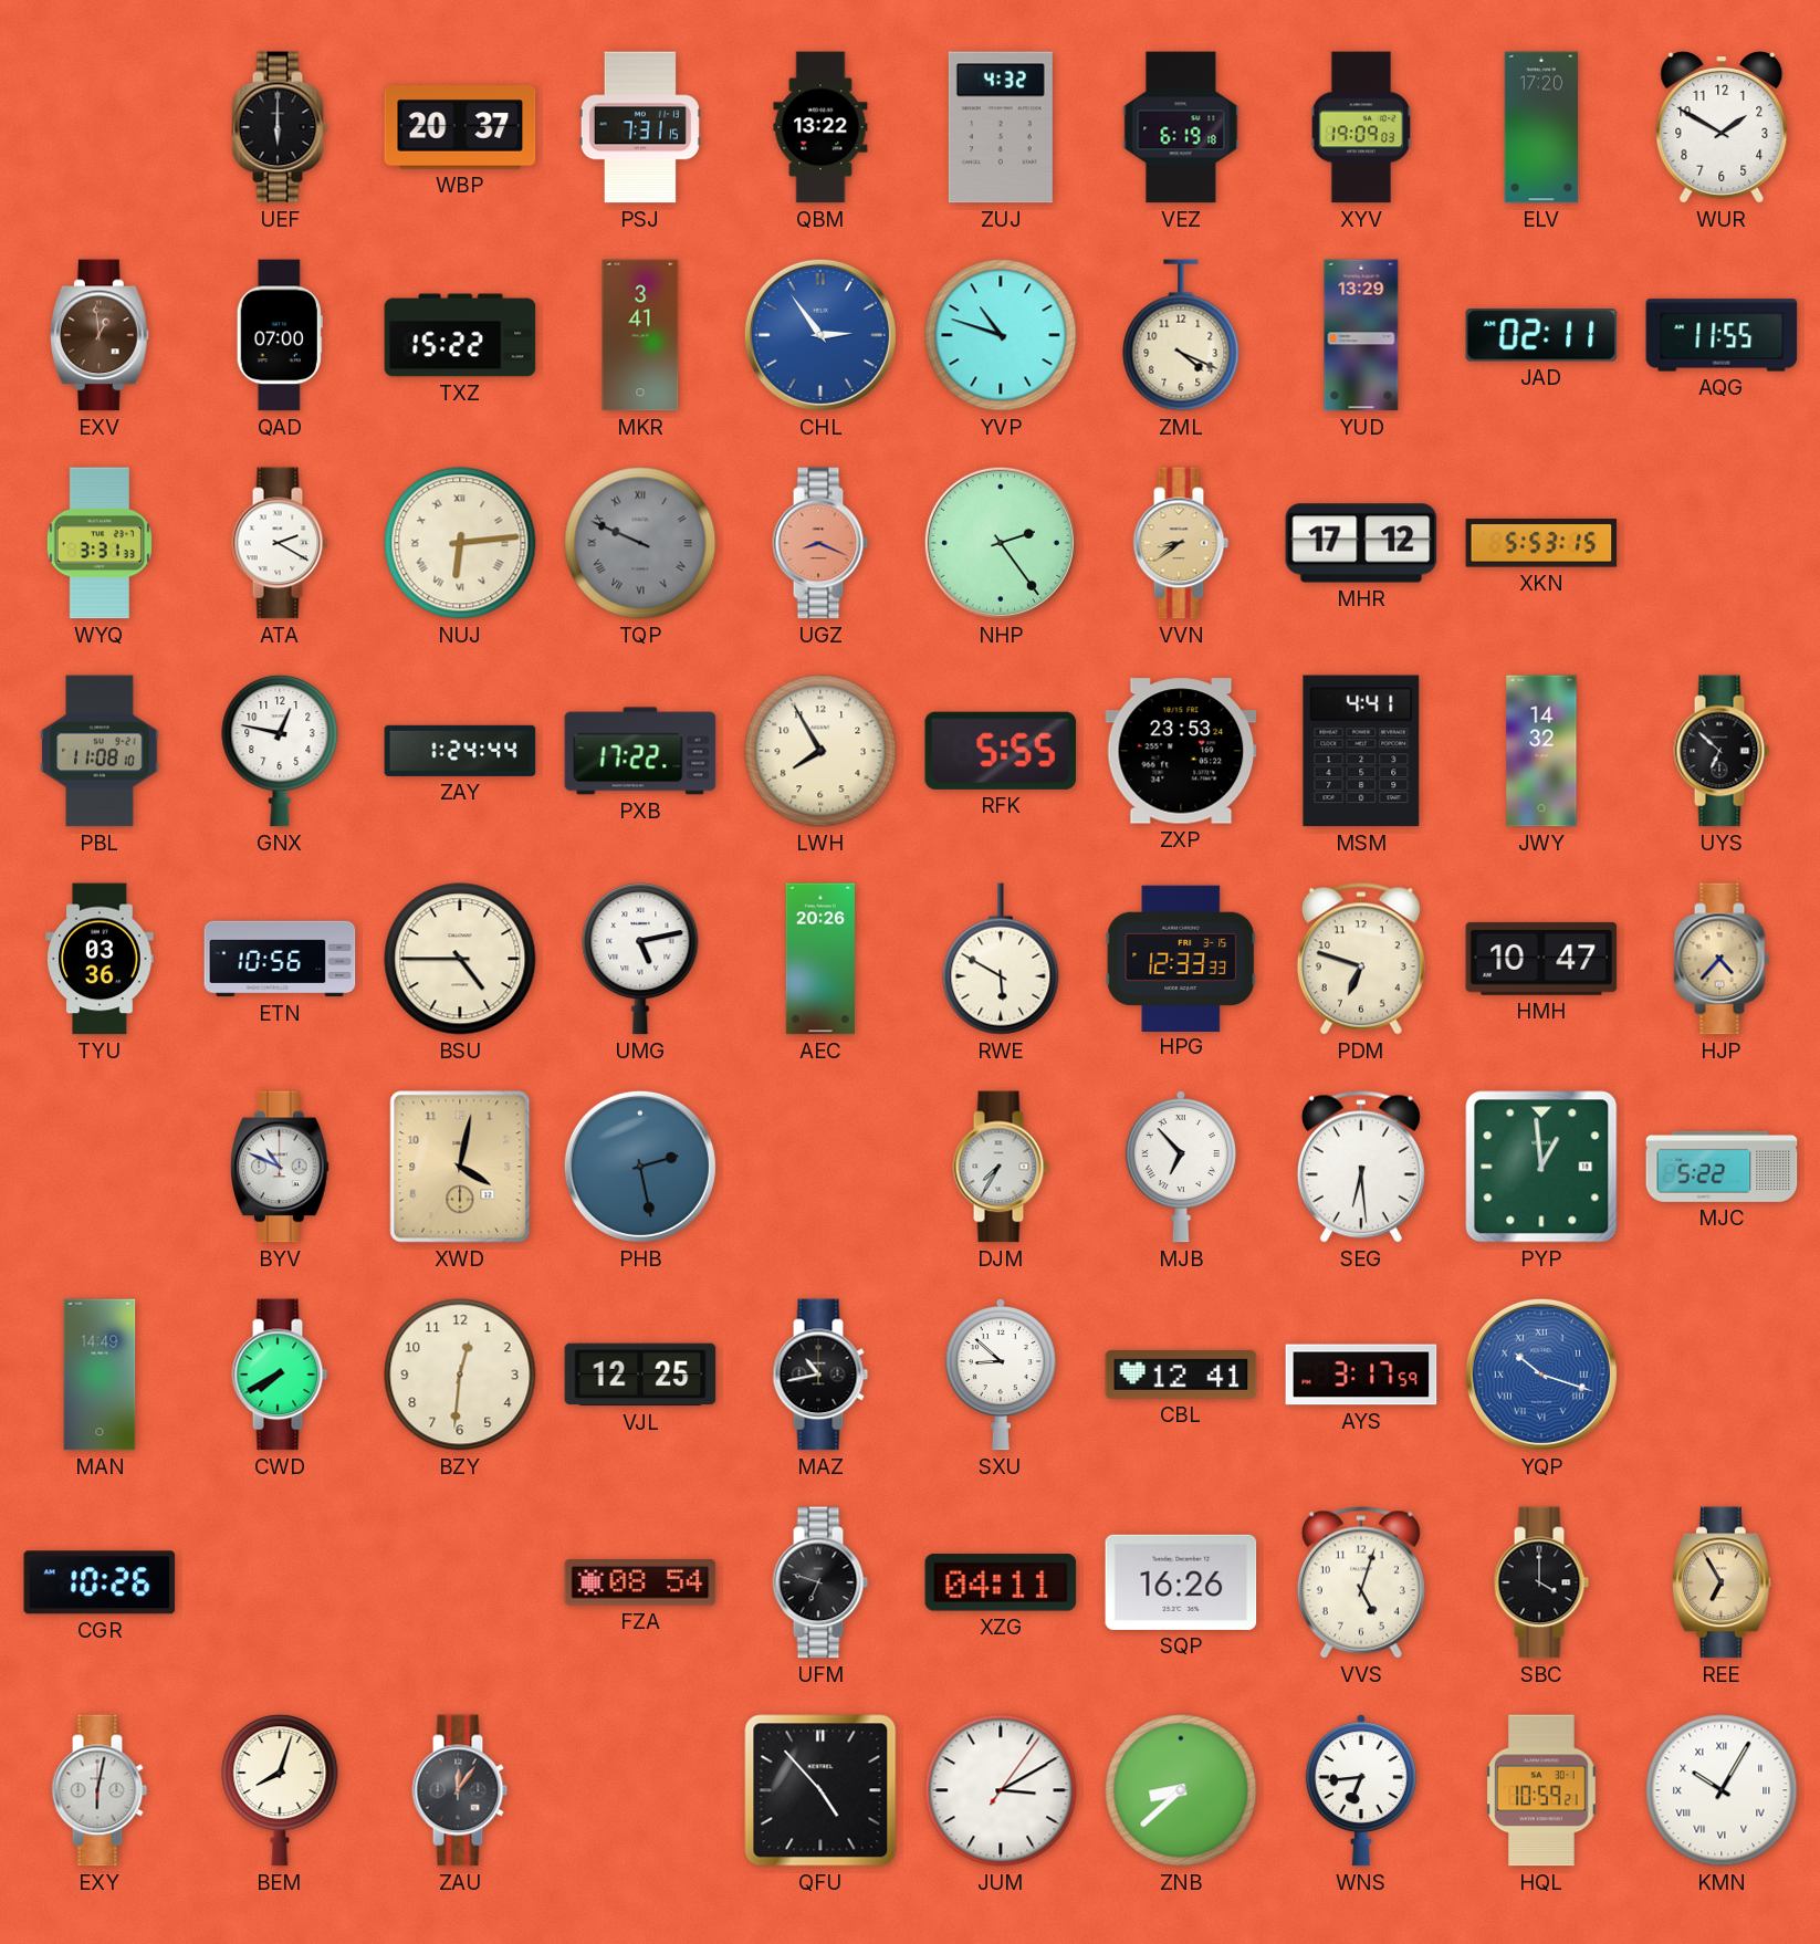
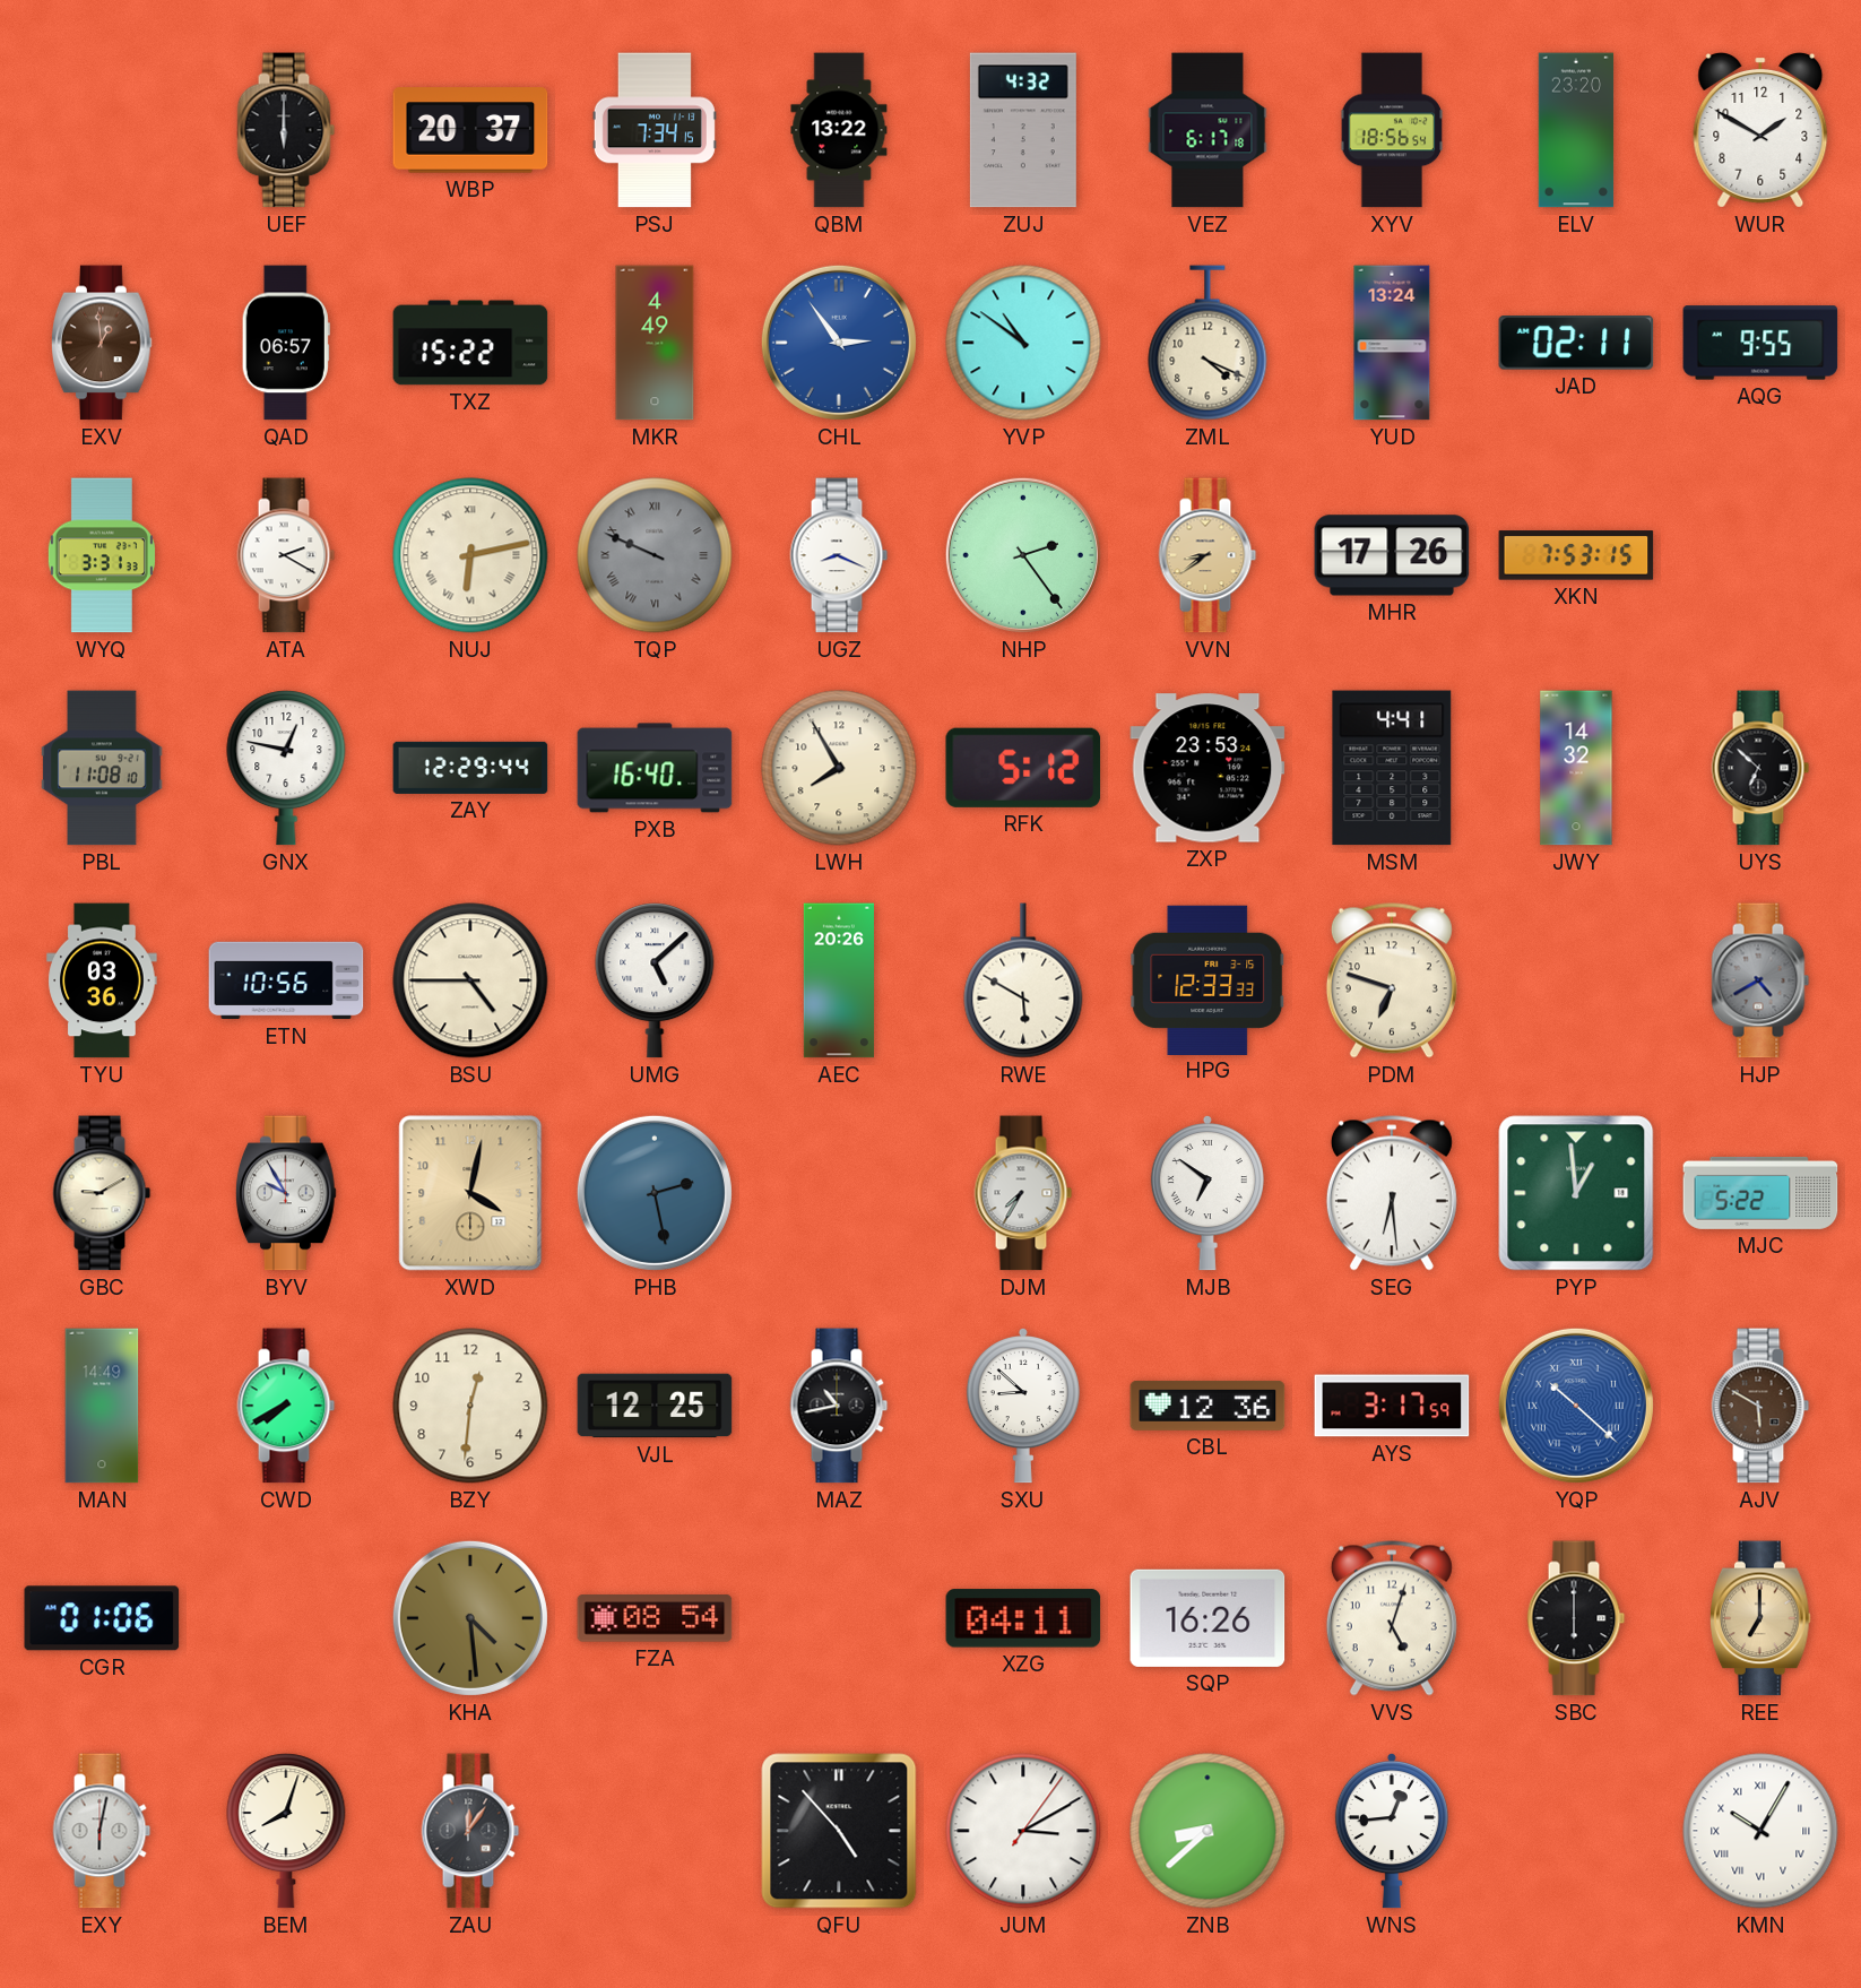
PSJ: 7:31 -> 7:34 (655, 130)
VEZ: 6:19 -> 6:17 (1208, 130)
XYV: 19:09 -> 18:56 (1392, 130)
ELV: 17:20 -> 23:20 (1576, 130)
QAD: 07:00 -> 06:57 (286, 343)
MKR: 3:41 -> 4:49 (655, 343)
YVP: 10:48 -> 10:51 (1023, 343)
YUD: 13:29 -> 13:24 (1392, 343)
AQG: 11:55 -> 9:55 (1760, 343)
NUJ: 6:14 -> 6:13 (470, 555)
UGZ dial: salmon -> white (839, 555)
MHR: 17:12 -> 17:26 (1392, 555)
XKN: 5:53 -> 7:53 (1576, 555)
ZAY: 1:24 -> 12:29 (470, 768)
PXB: 17:22 -> 16:40 (655, 768)
RFK: 5:55 -> 5:12 (1023, 768)
UMG: 5:13 -> 5:08 (655, 980)
HMH: 10:47 -> none (1541, 959)
HJP: 4:37 -> 4:40 (1760, 980)
HJP dial: champagne -> grey (1760, 980)
GBC: none -> 9:10 (102, 1193)
BYV: 10:49 -> 9:55 (287, 1193)
MJB: 6:53 -> 6:51 (1208, 1193)
CBL: 12:41 -> 12:36 (1208, 1406)
YQP: 10:18 -> 10:22 (1576, 1406)
AJV: none -> 5:50 (1760, 1406)
CGR: 10:26 -> 01:06 (102, 1618)
KHA: none -> 4:29 (470, 1618)
UFM: 6:48 -> none (820, 1582)
SBC: 4:00 -> 6:00 (1576, 1618)
REE: 6:55 -> 7:00 (1762, 1618)
WNS: 6:44 -> 12:44 (1392, 1831)
HQL: 10:59 -> none (1541, 1790)
